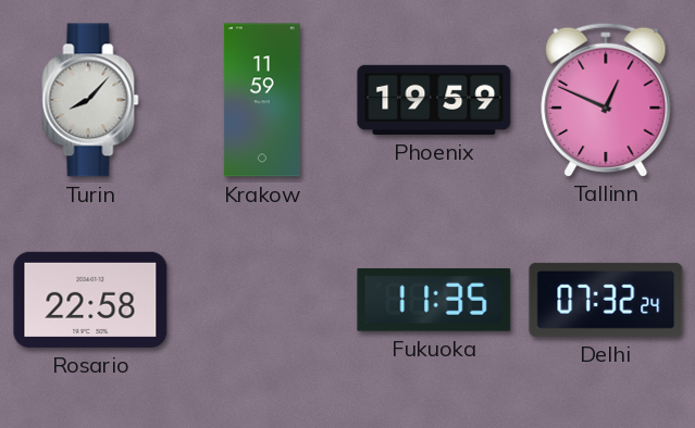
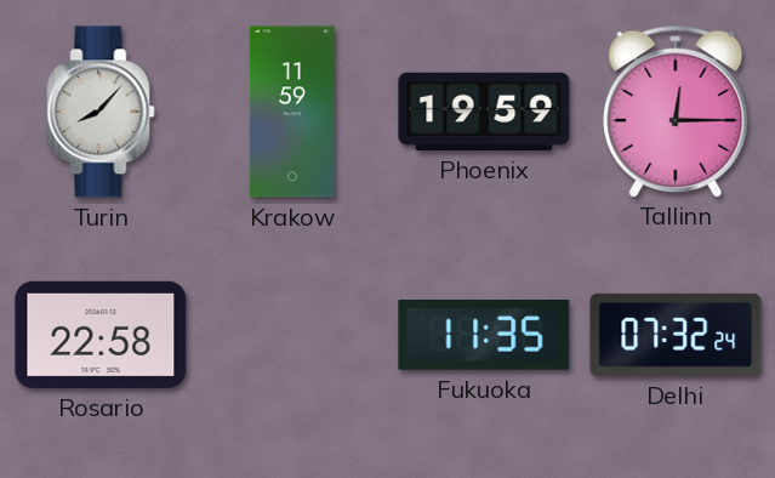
Tallinn: 12:49 -> 12:15 (676, 110)
